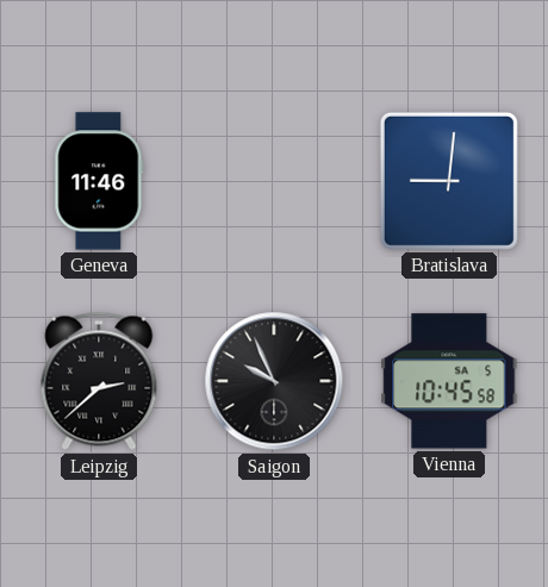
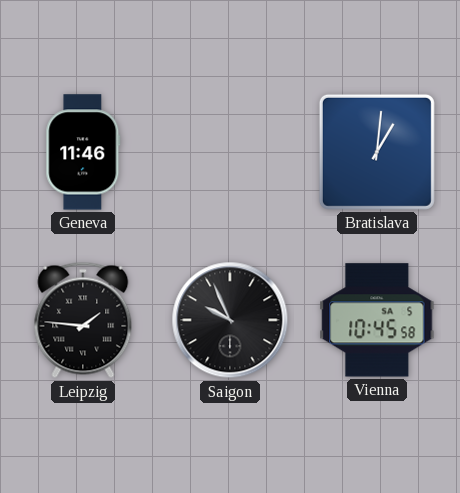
Bratislava: 9:01 -> 1:01 (377, 152)
Leipzig: 2:38 -> 1:46 (83, 320)
